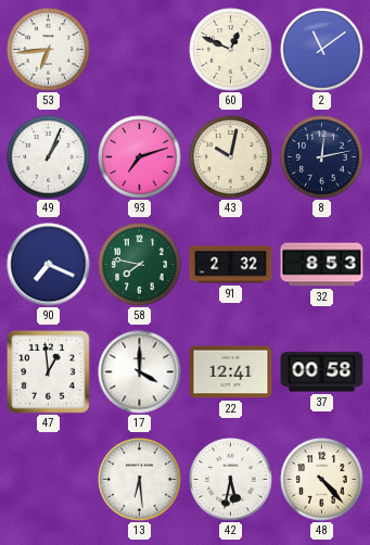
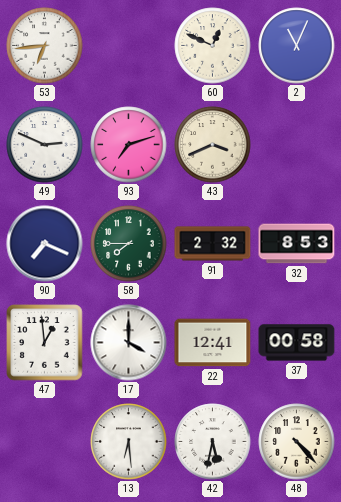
2: 11:09 -> 11:04 (297, 46)
49: 1:04 -> 2:49 (45, 145)
43: 10:02 -> 3:41 (213, 145)
8: 12:13 -> none (322, 157)
58: 7:47 -> 7:45 (129, 244)
